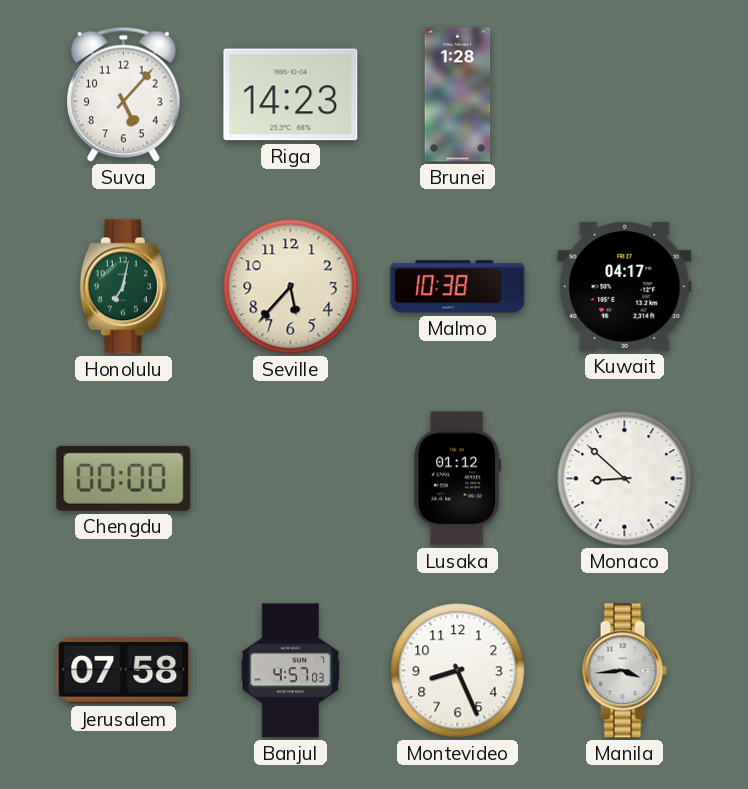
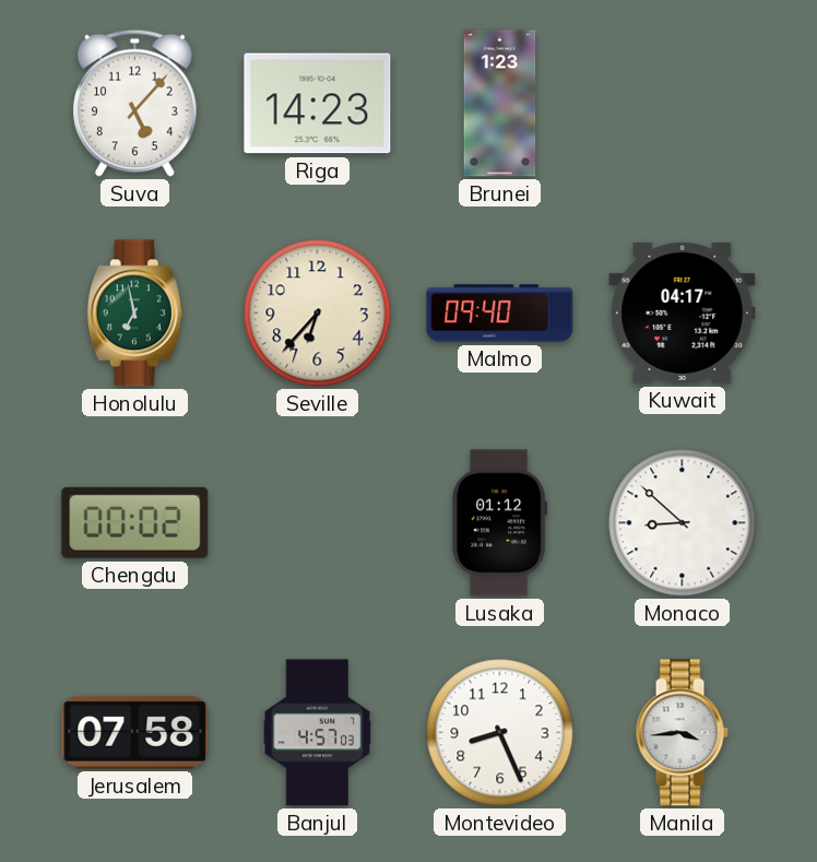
Brunei: 1:28 -> 1:23 (500, 104)
Honolulu: 7:02 -> 6:58 (134, 314)
Seville: 5:37 -> 6:37 (318, 314)
Malmo: 10:38 -> 09:40 (500, 314)
Chengdu: 00:00 -> 00:02 (135, 522)
